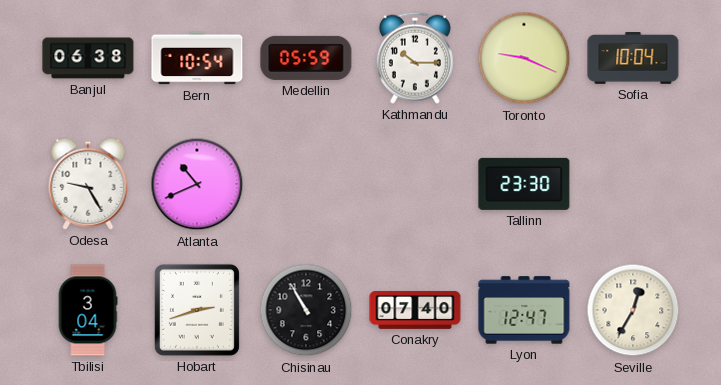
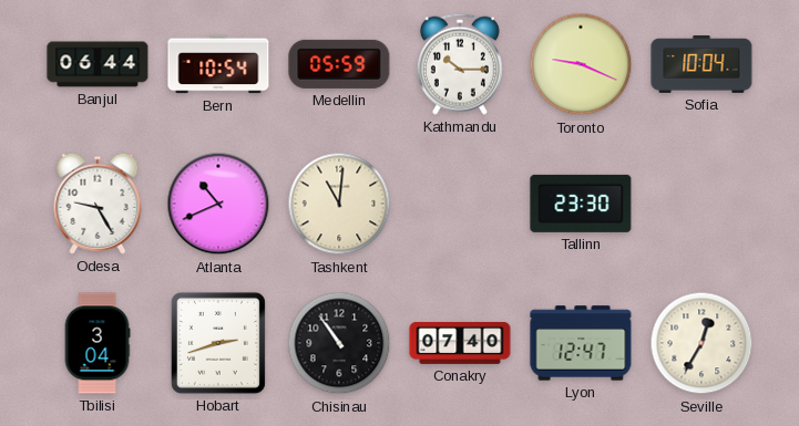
Banjul: 06:38 -> 06:44 (98, 64)
Tashkent: none -> 11:01 (339, 204)
Chisinau: 10:55 -> 10:54 (339, 343)
